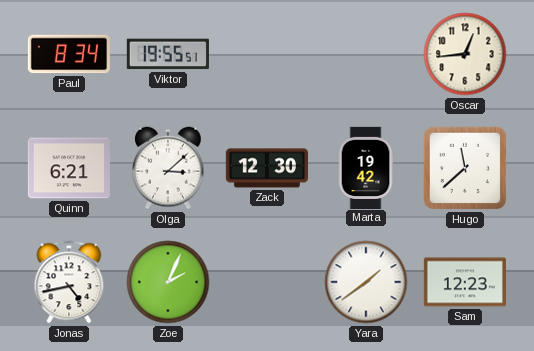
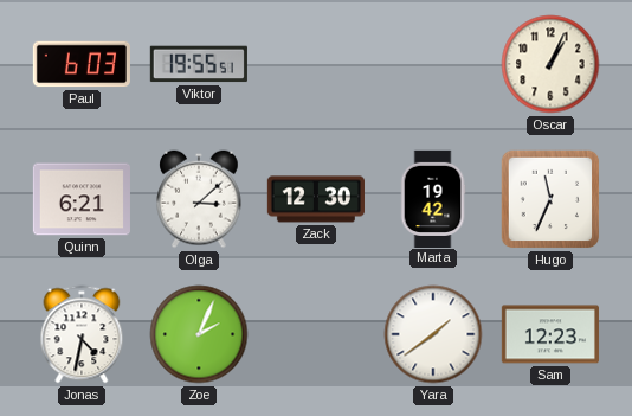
Paul: 8:34 -> 6:03 (82, 64)
Oscar: 12:44 -> 1:04 (550, 64)
Hugo: 11:38 -> 11:34 (550, 199)
Jonas: 4:43 -> 4:32 (82, 334)
